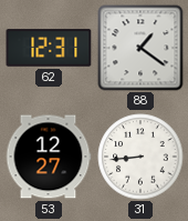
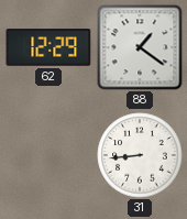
62: 12:31 -> 12:29 (48, 47)
53: 12:27 -> none (49, 157)
